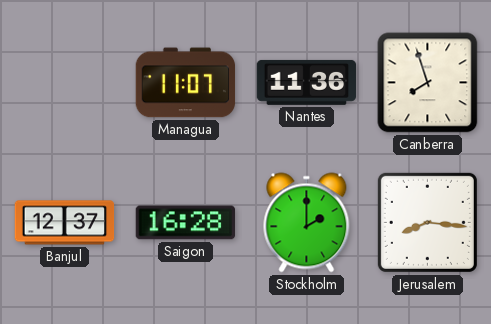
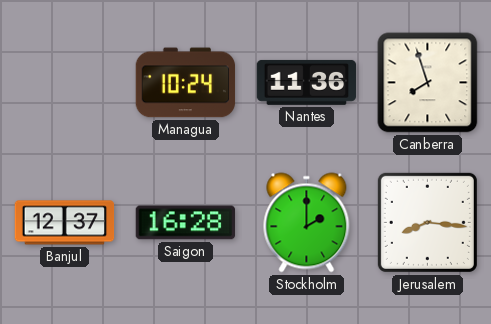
Managua: 11:07 -> 10:24 (186, 83)
